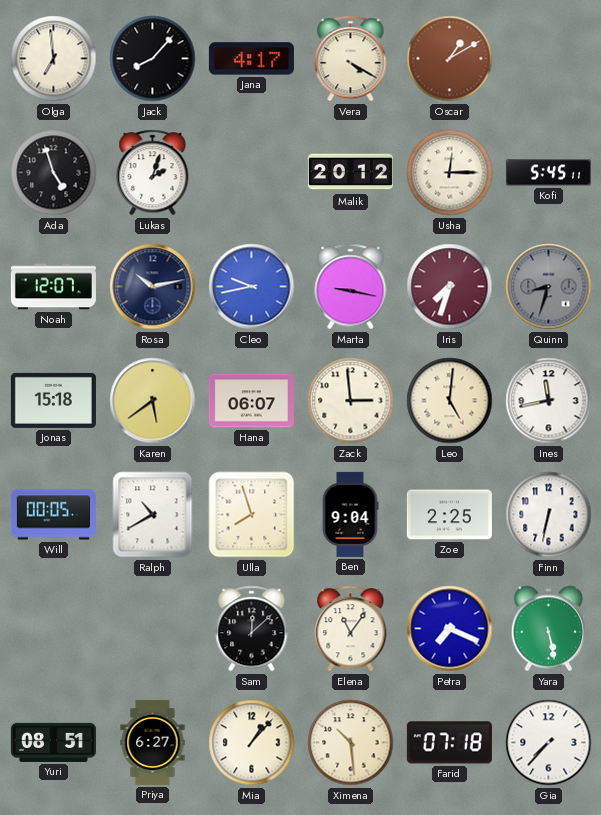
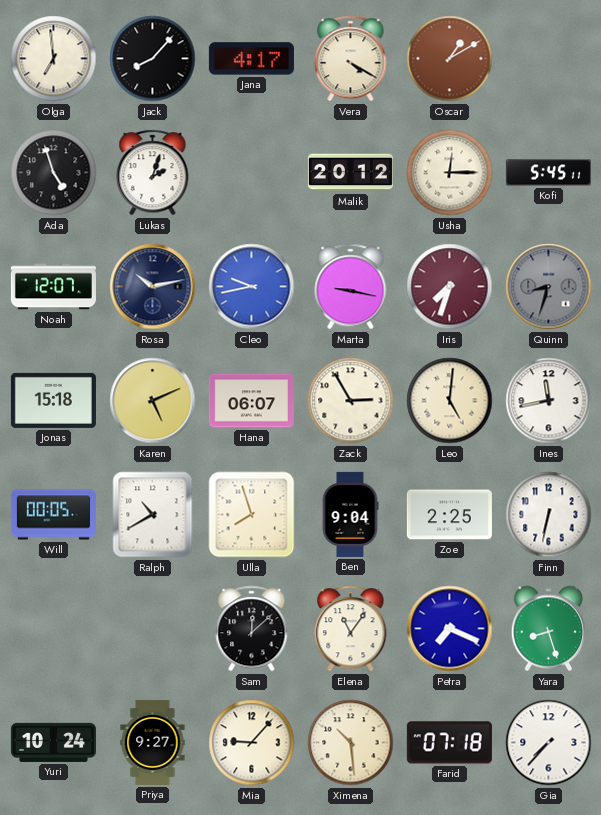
Karen: 5:39 -> 5:11 (153, 401)
Zack: 2:59 -> 2:55 (351, 401)
Yara: 5:28 -> 8:27 (549, 629)
Yuri: 08:51 -> 10:24 (53, 742)
Priya: 6:27 -> 9:27 (153, 742)
Mia: 1:07 -> 9:07 (252, 743)
